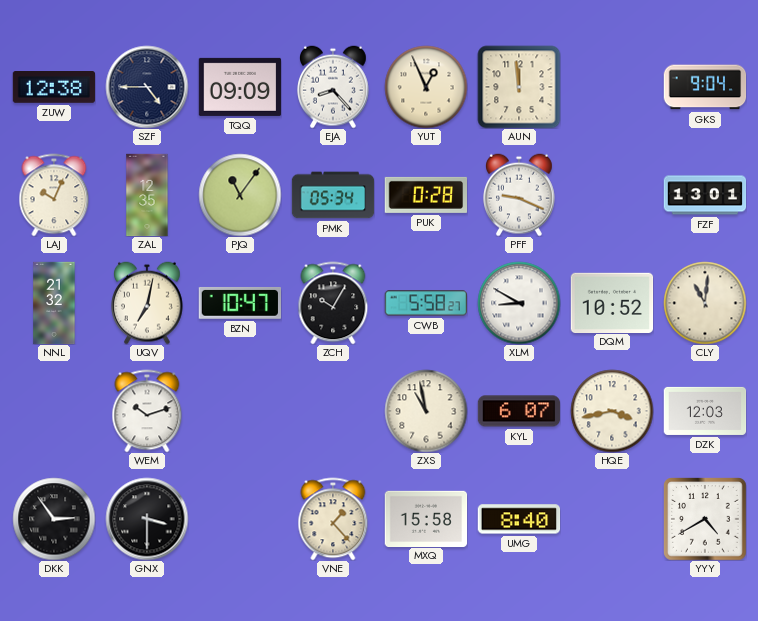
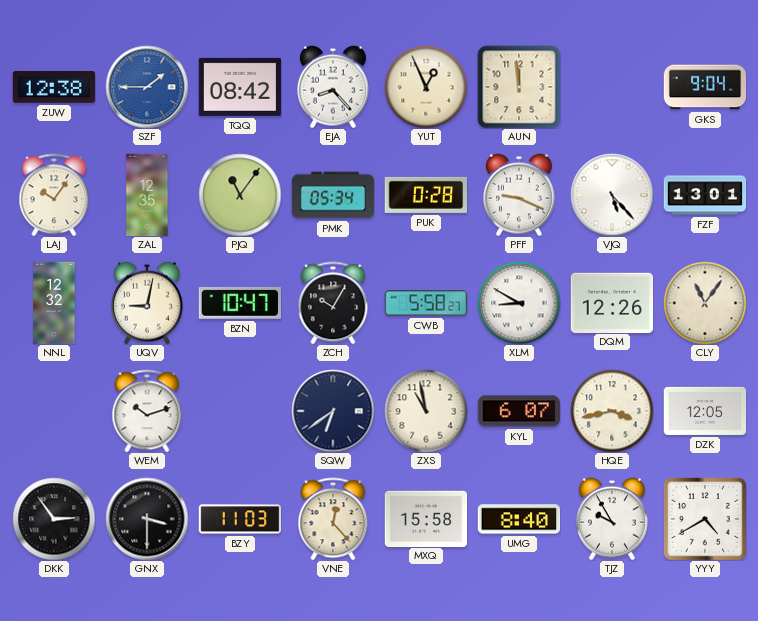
SZF: 4:45 -> 1:45 (147, 87)
SZF dial: navy -> blue (147, 87)
TQQ: 09:09 -> 08:42 (240, 87)
LAJ: 10:04 -> 10:06 (54, 195)
VJQ: none -> 5:23 (612, 195)
NNL: 21:32 -> 12:32 (54, 303)
UQV: 7:02 -> 9:02 (148, 303)
DQM: 10:52 -> 12:26 (612, 302)
CLY: 11:01 -> 11:06 (705, 303)
SQW: none -> 6:39 (333, 411)
DZK: 12:03 -> 12:05 (705, 411)
BZY: none -> 11:03 (240, 519)
VNE: 1:23 -> 12:23 (333, 519)
TJZ: none -> 9:55 (613, 519)
